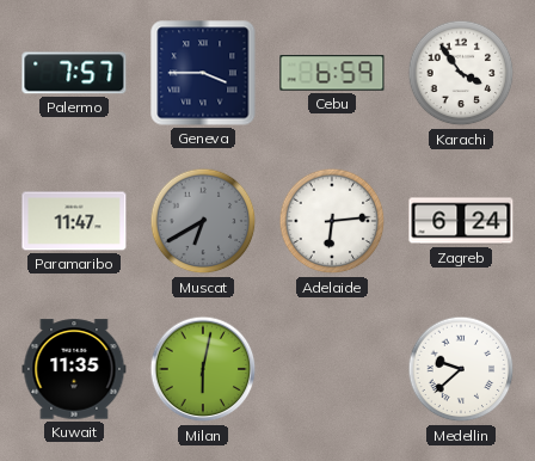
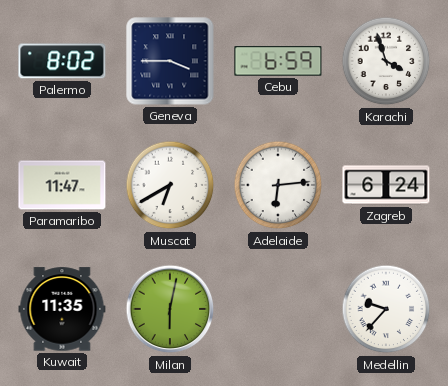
Palermo: 7:57 -> 8:02 (62, 61)
Karachi: 3:54 -> 3:57 (386, 61)
Muscat dial: grey -> white (170, 185)
Medellin: 9:38 -> 9:37 (386, 309)
